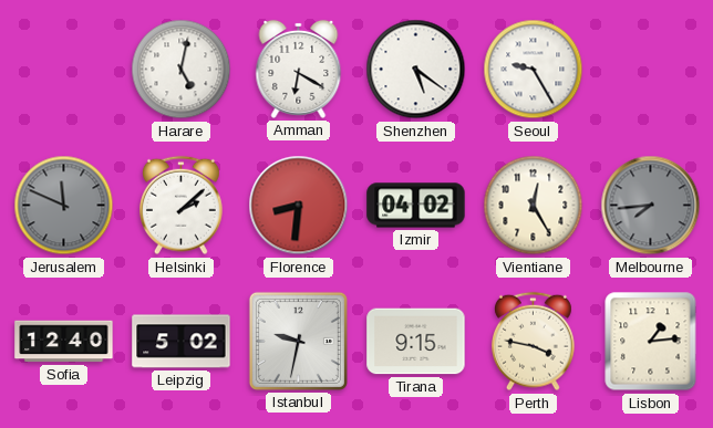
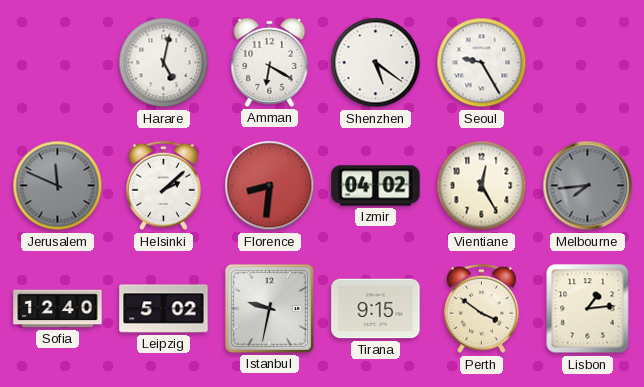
Perth: 3:47 -> 3:51 (482, 309)
